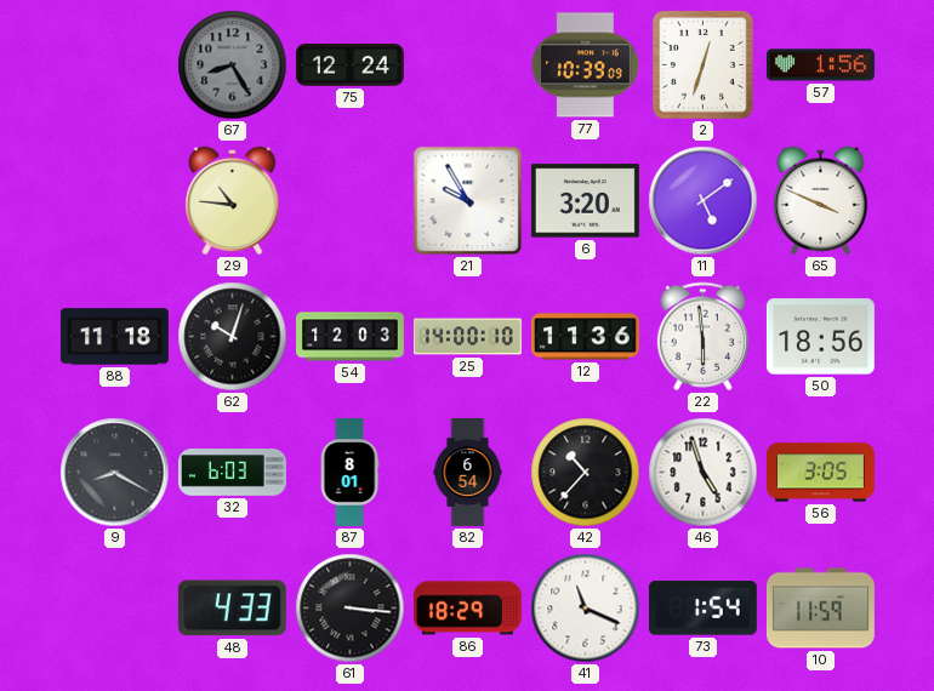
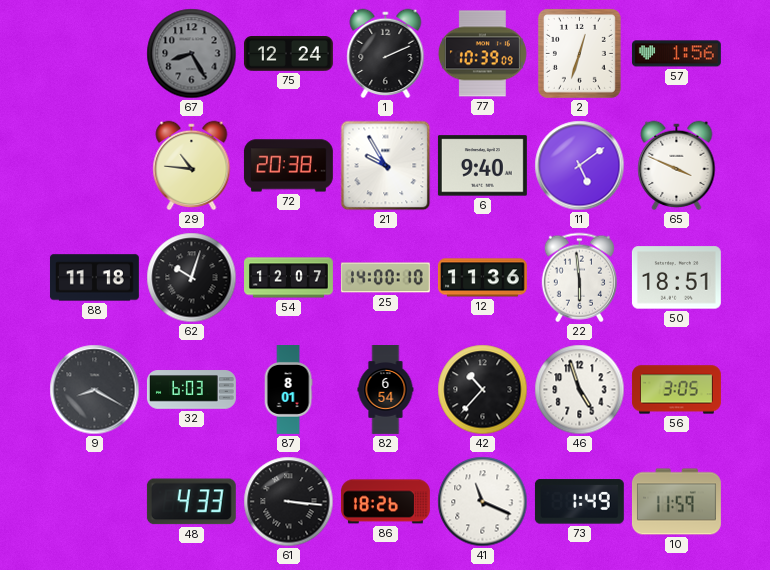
1: none -> 2:11 (386, 54)
72: none -> 20:38 (288, 166)
6: 3:20 -> 9:40 (482, 166)
54: 12:03 -> 12:07 (289, 278)
50: 18:56 -> 18:51 (676, 278)
86: 18:29 -> 18:26 (385, 502)
73: 1:54 -> 1:49 (579, 502)
